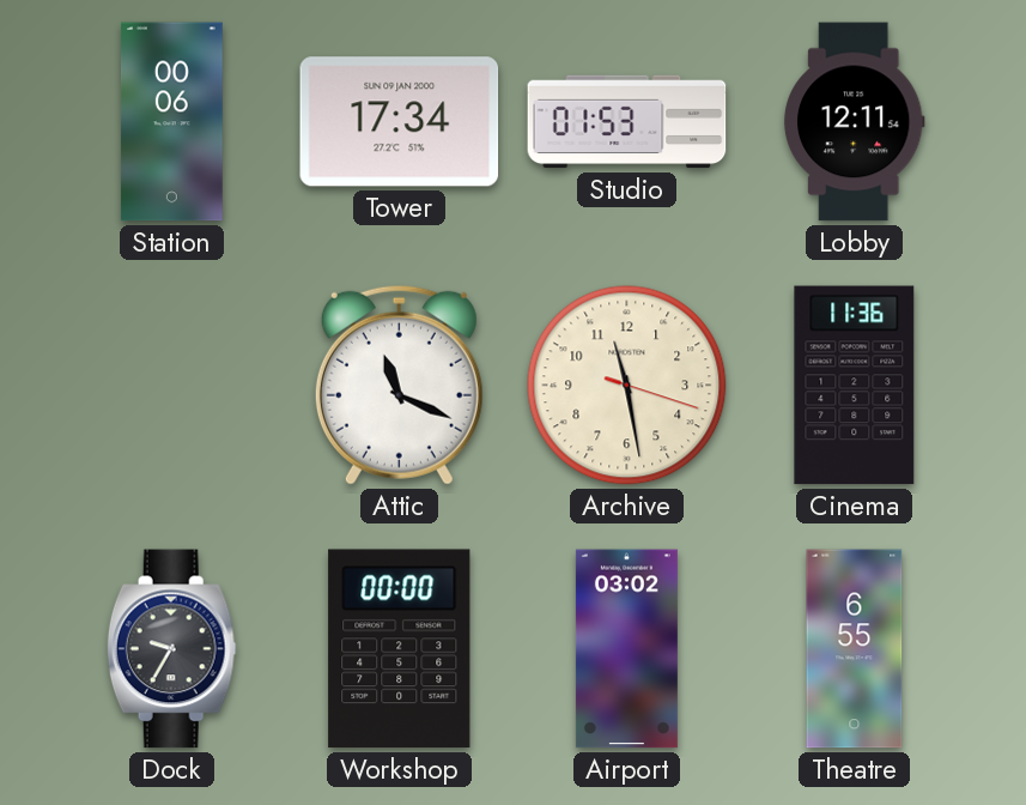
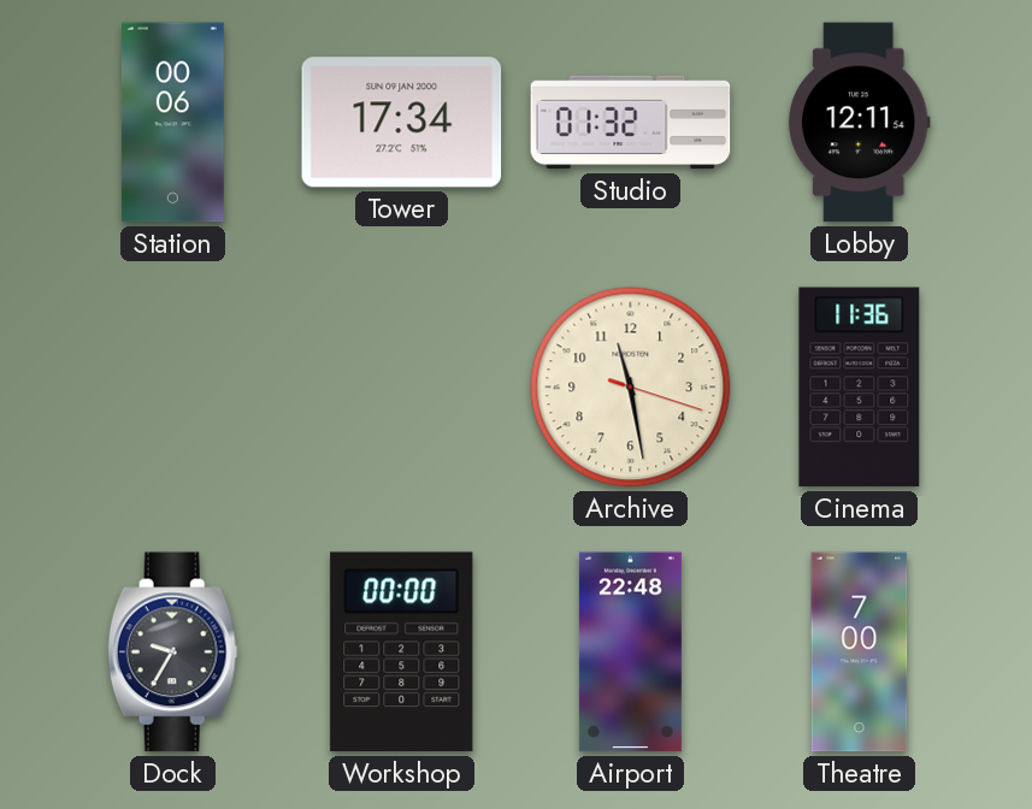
Studio: 01:53 -> 01:32 (631, 123)
Attic: 11:19 -> none (399, 385)
Airport: 03:02 -> 22:48 (630, 652)
Theatre: 6:55 -> 7:00 (860, 652)
